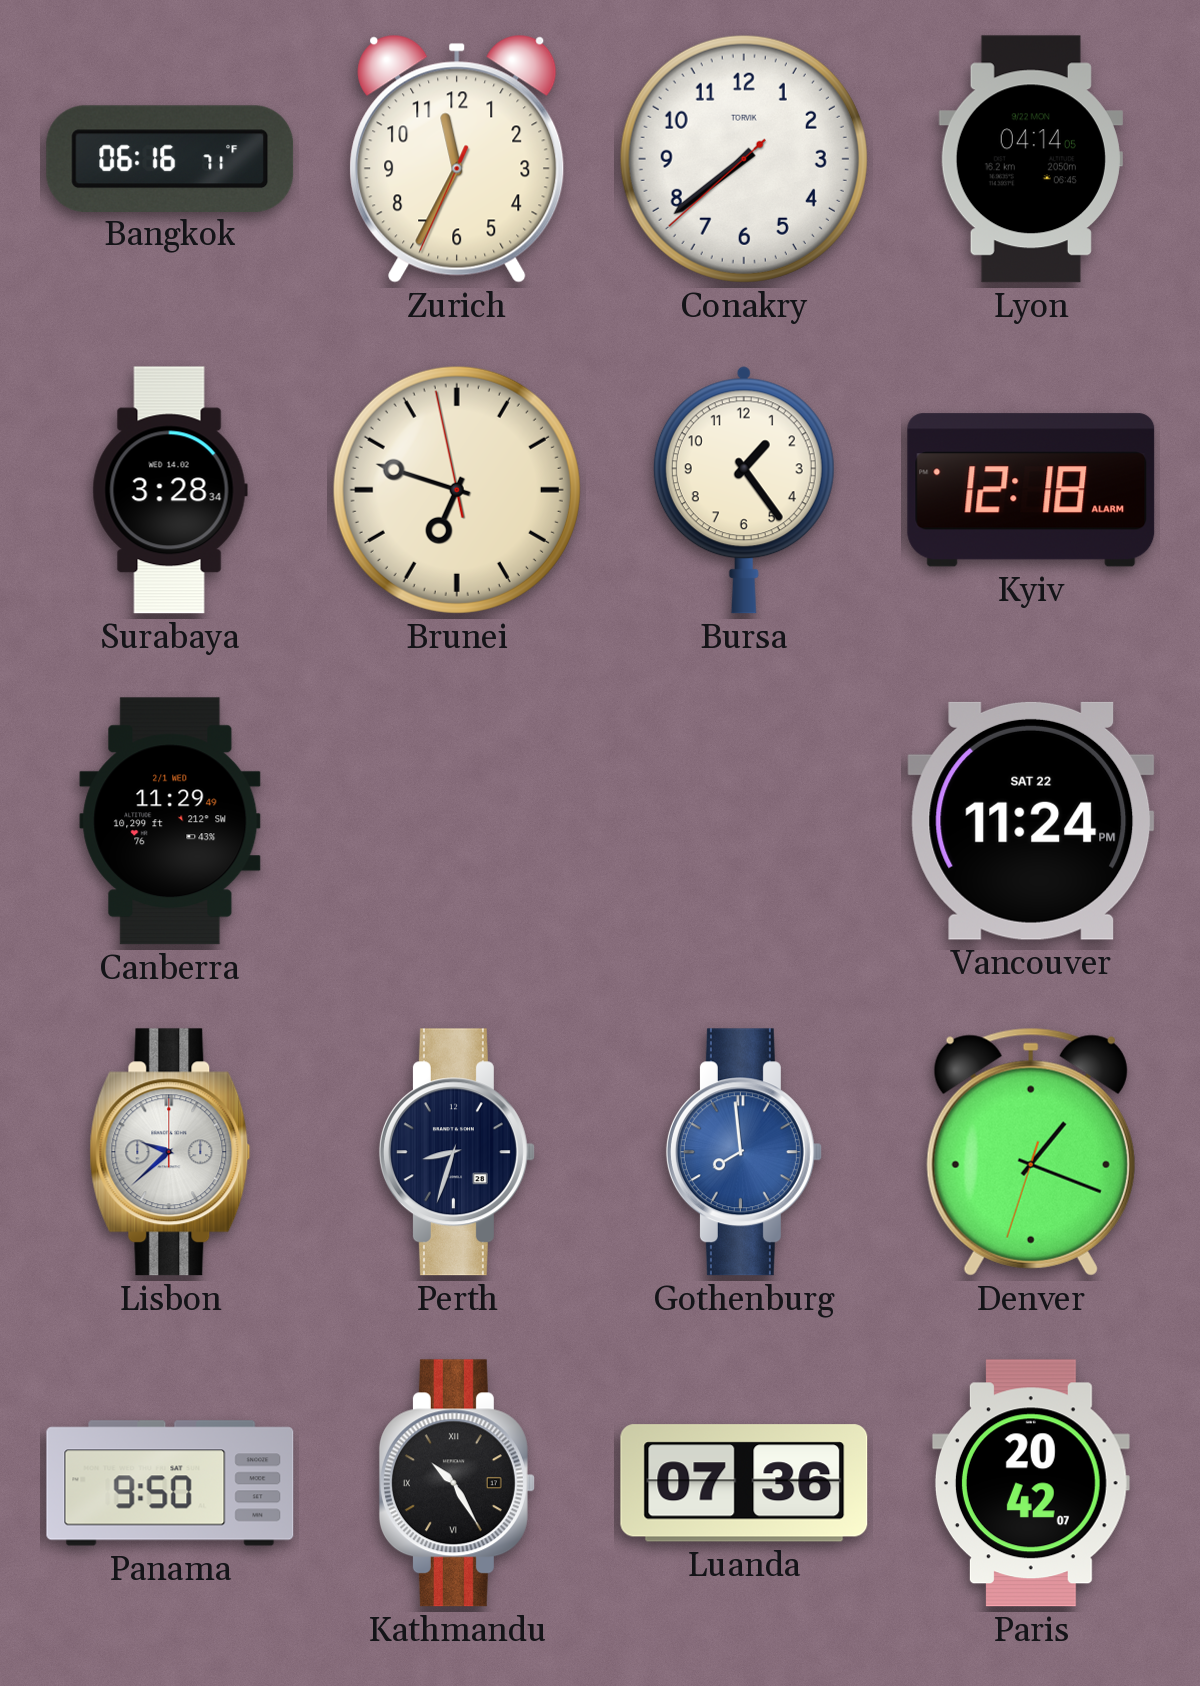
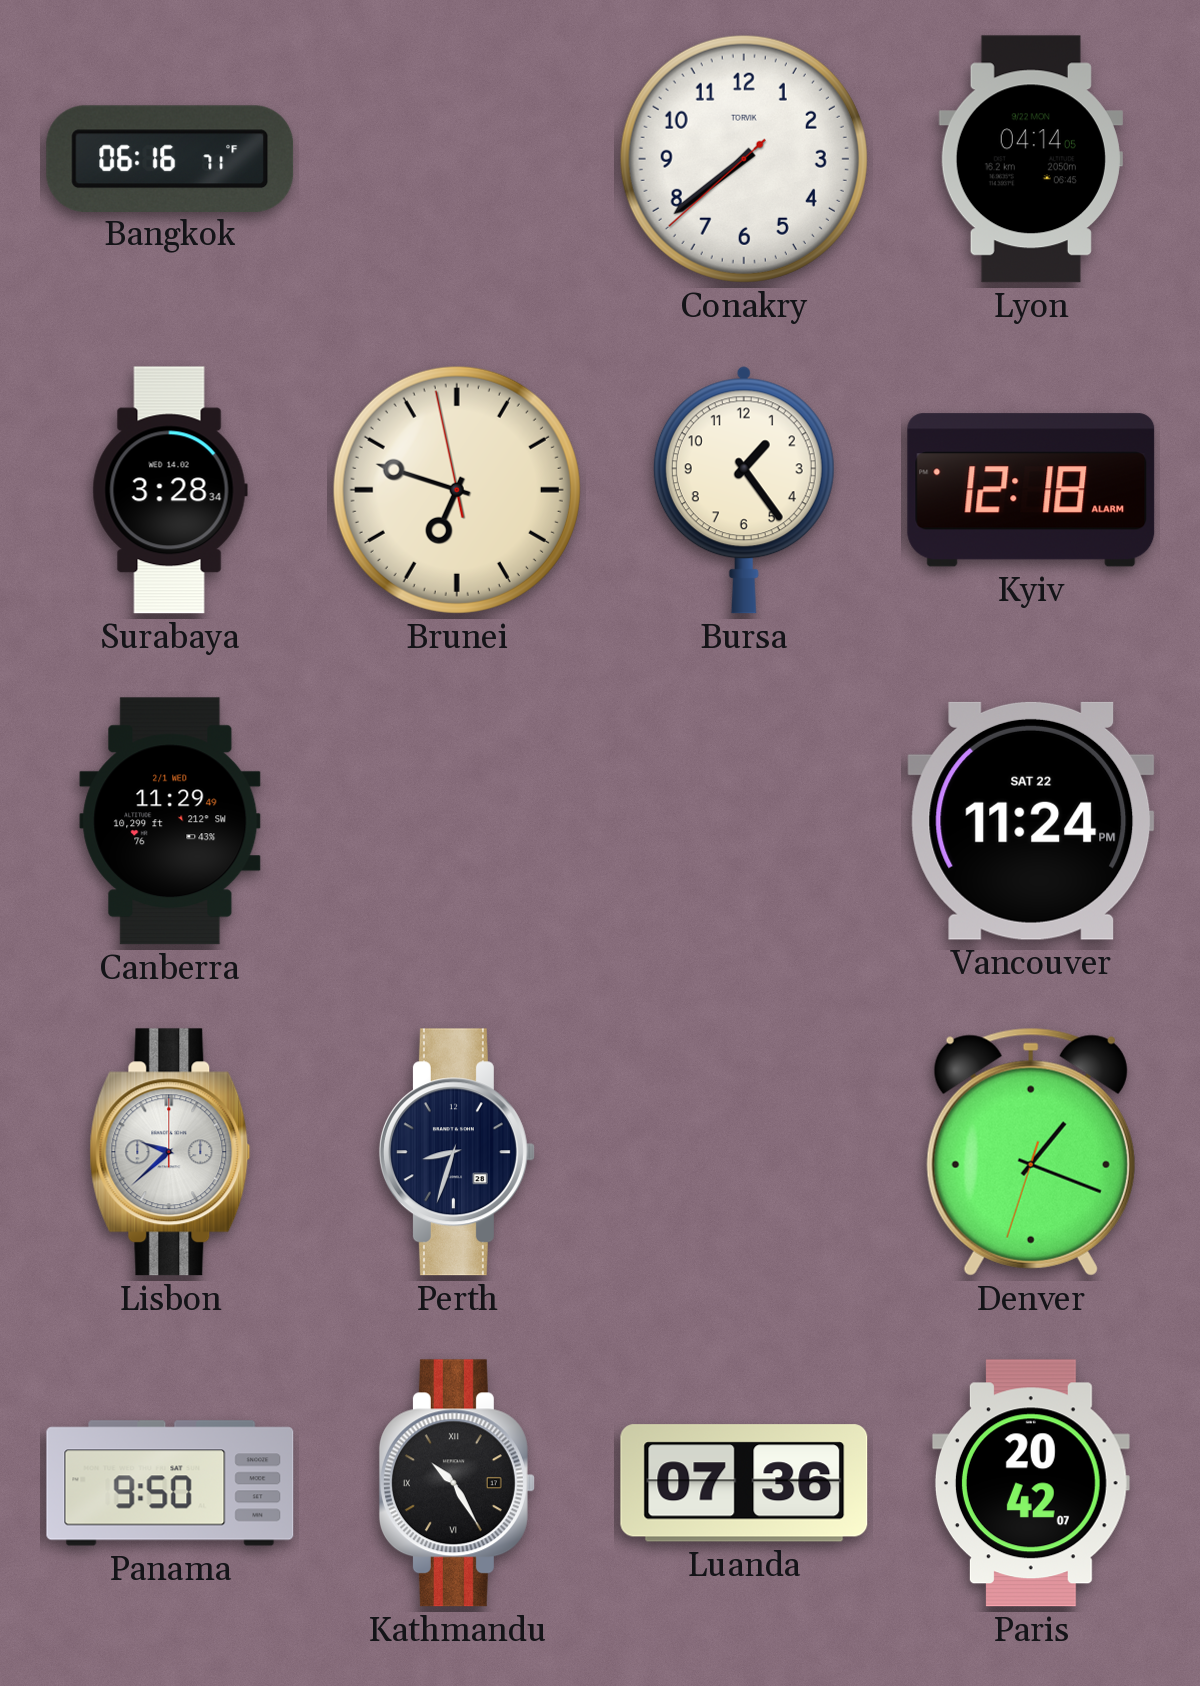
Zurich: 11:34 -> none (457, 159)
Gothenburg: 7:59 -> none (744, 1152)
